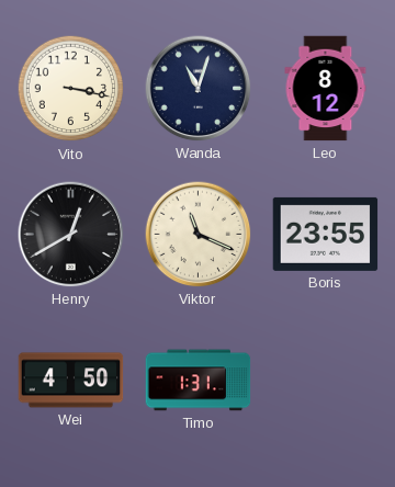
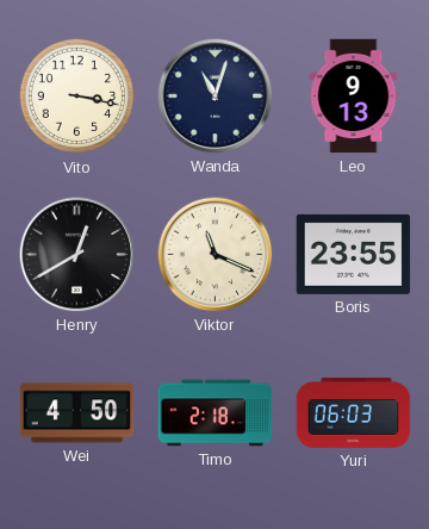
Leo: 8:12 -> 9:13 (354, 97)
Timo: 1:31 -> 2:18 (216, 413)
Yuri: none -> 06:03 (354, 413)
